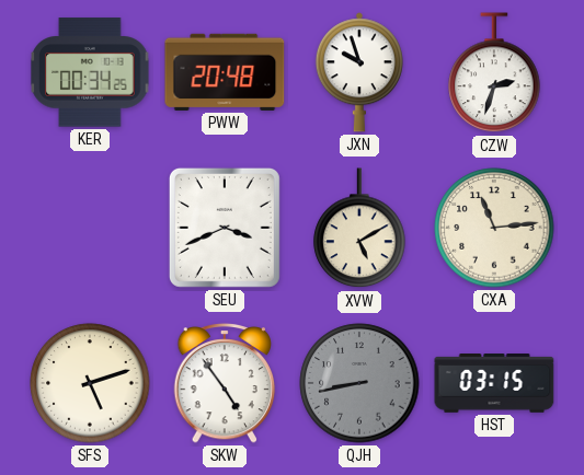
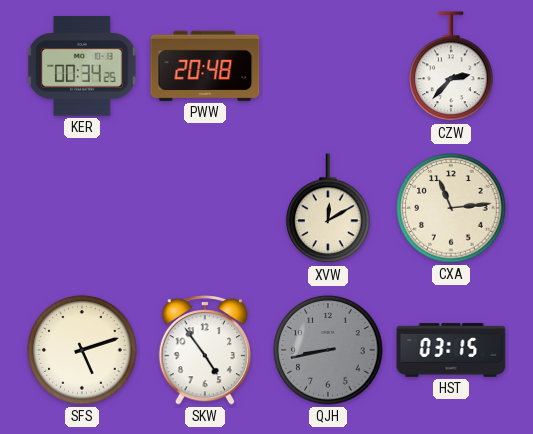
JXN: 9:57 -> none (359, 72)
CZW: 2:33 -> 2:37 (451, 67)
SEU: 3:41 -> none (225, 228)
XVW: 5:10 -> 12:10 (328, 209)
